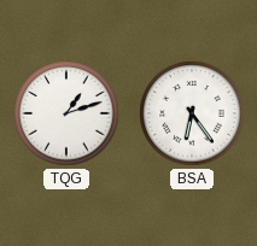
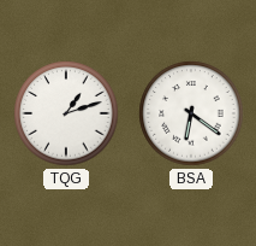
BSA: 6:24 -> 6:21 (191, 113)
